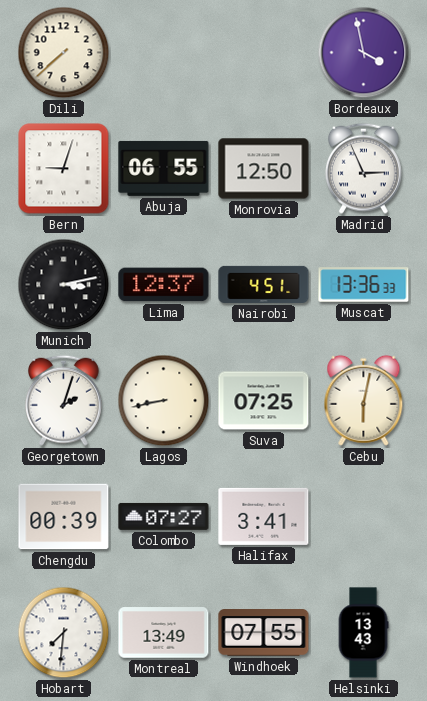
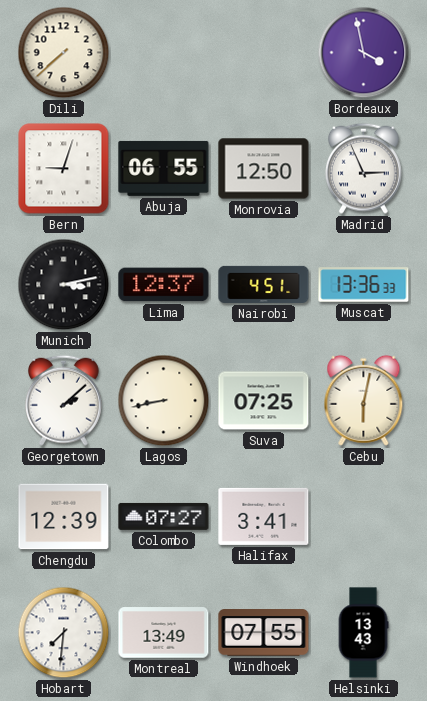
Georgetown: 2:03 -> 2:08 (64, 400)
Chengdu: 00:39 -> 12:39 (64, 517)
